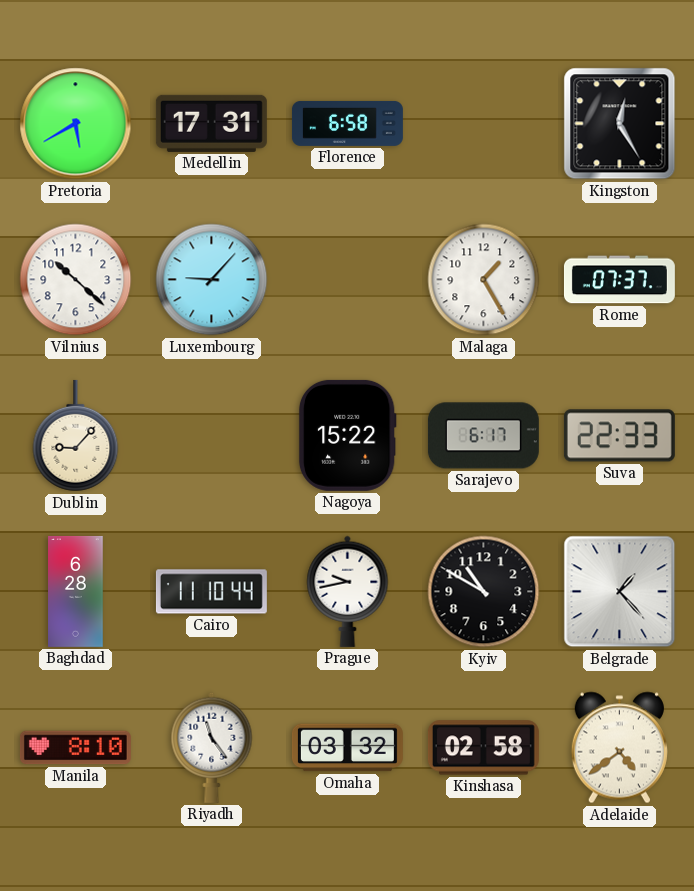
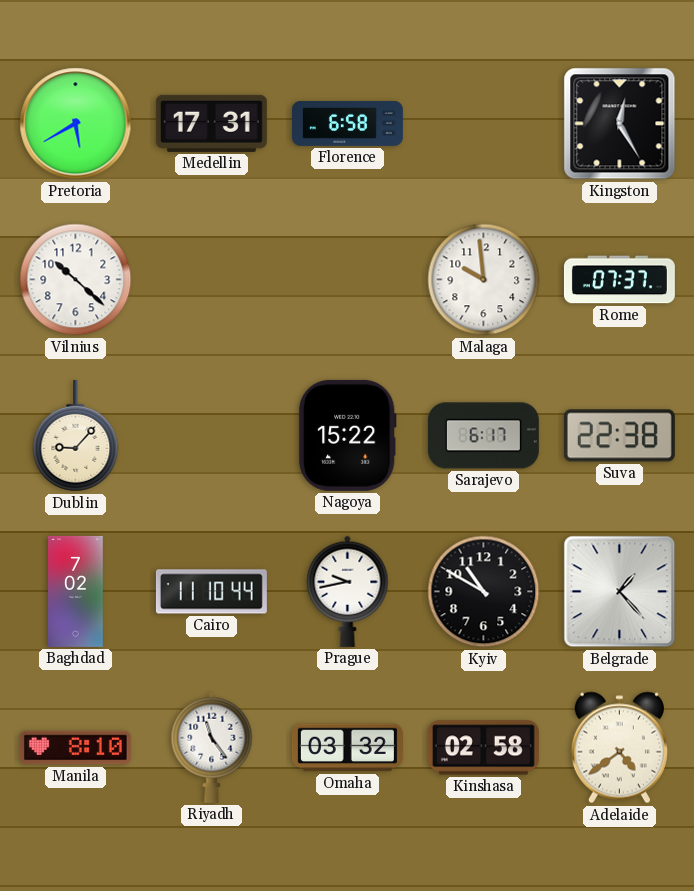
Luxembourg: 9:07 -> none (212, 280)
Malaga: 1:25 -> 9:59 (484, 280)
Suva: 22:33 -> 22:38 (619, 436)
Baghdad: 6:28 -> 7:02 (76, 591)
